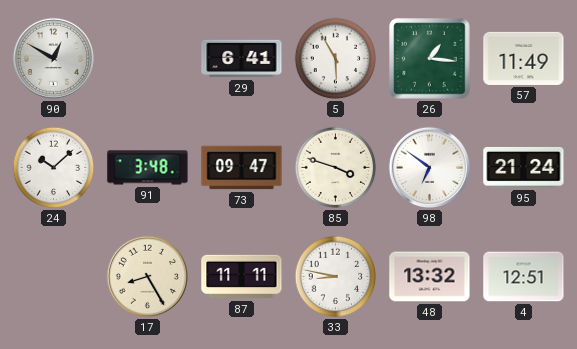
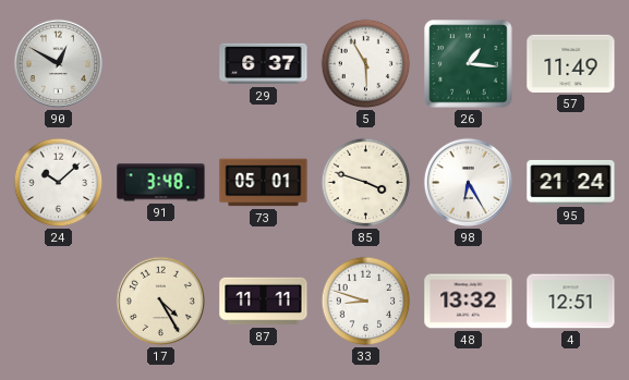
29: 6:41 -> 6:37 (264, 64)
73: 09:47 -> 05:01 (264, 183)
98: 6:51 -> 6:25 (468, 182)
17: 8:25 -> 4:25 (160, 301)
33: 8:47 -> 8:48 (366, 302)
